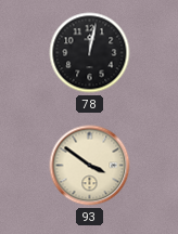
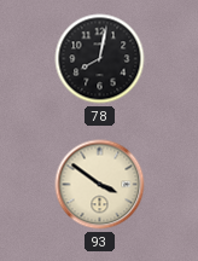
78: 12:02 -> 8:02 (100, 59)
